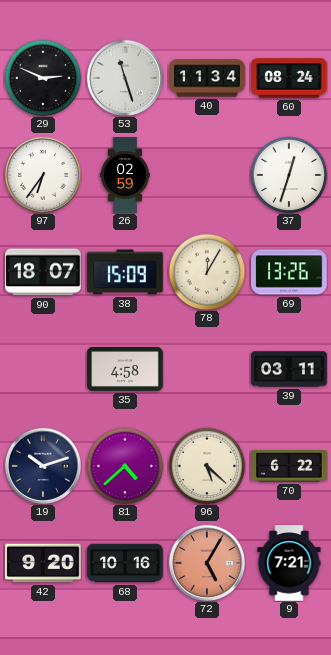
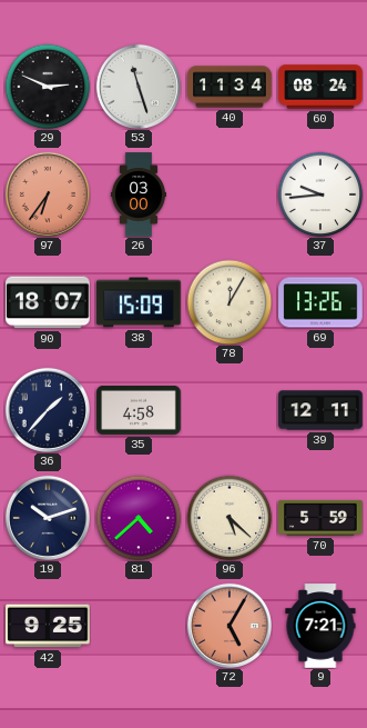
97 dial: white -> salmon (48, 195)
26: 02:59 -> 03:00 (139, 195)
37: 12:33 -> 9:44 (320, 195)
36: none -> 1:37 (48, 410)
39: 03:11 -> 12:11 (320, 410)
70: 6:22 -> 5:59 (320, 518)
42: 9:20 -> 9:25 (48, 626)
68: 10:16 -> none (125, 563)
